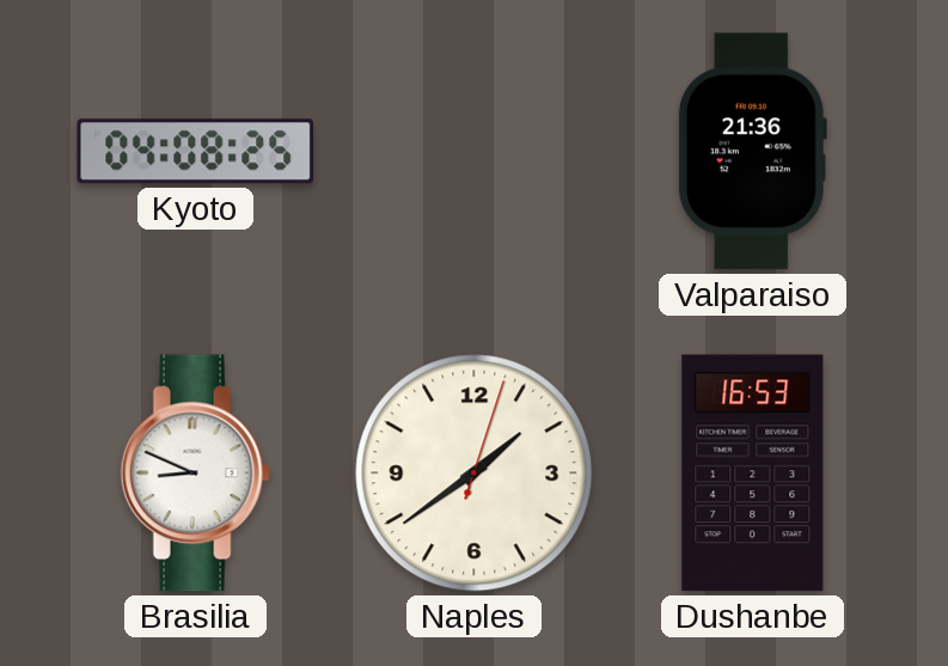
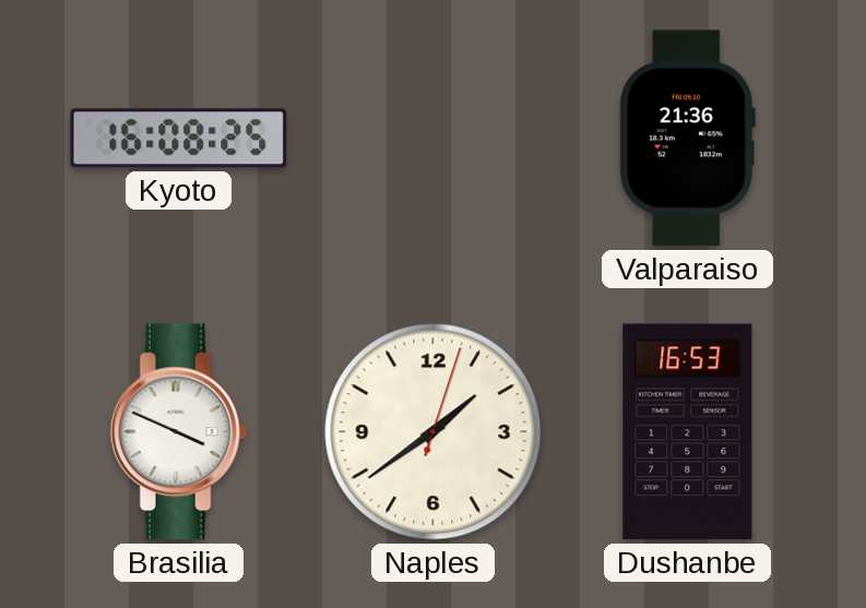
Kyoto: 04:08 -> 16:08 (179, 139)
Brasilia: 8:49 -> 3:49 (178, 432)
